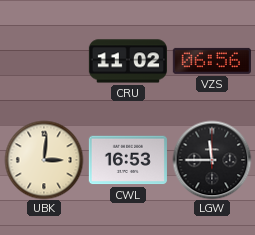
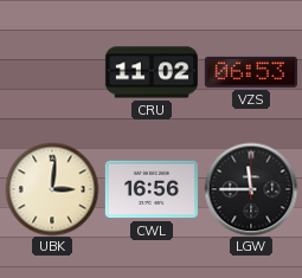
VZS: 06:56 -> 06:53 (251, 72)
CWL: 16:53 -> 16:56 (152, 189)
